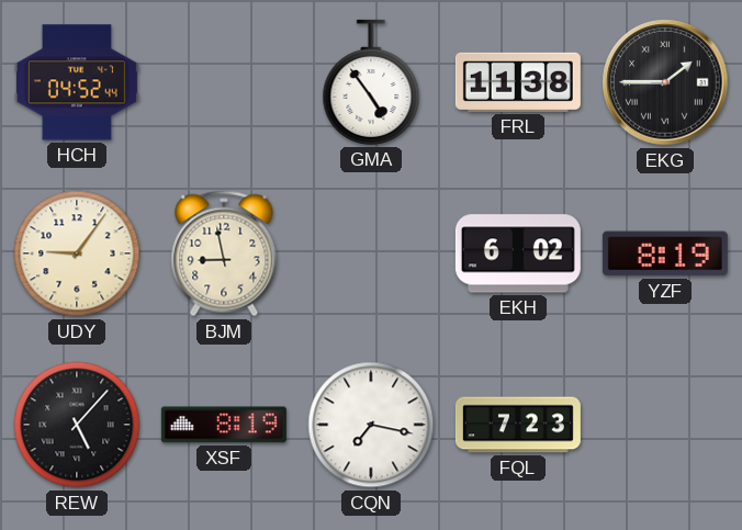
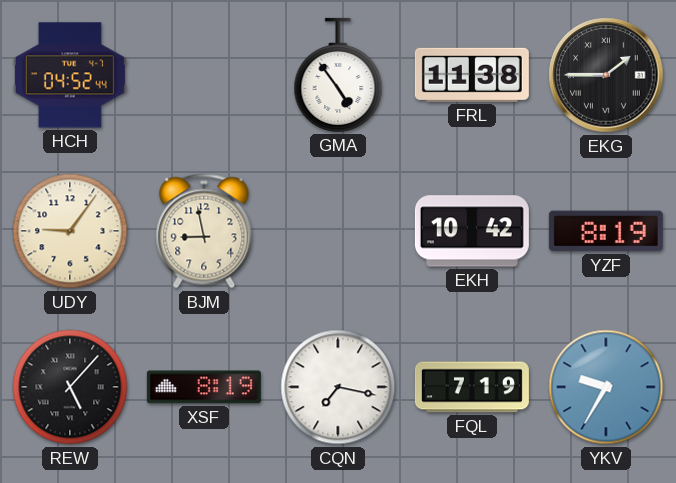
EKH: 6:02 -> 10:42 (472, 231)
FQL: 7:23 -> 7:19 (472, 387)
YKV: none -> 9:35 (606, 387)
